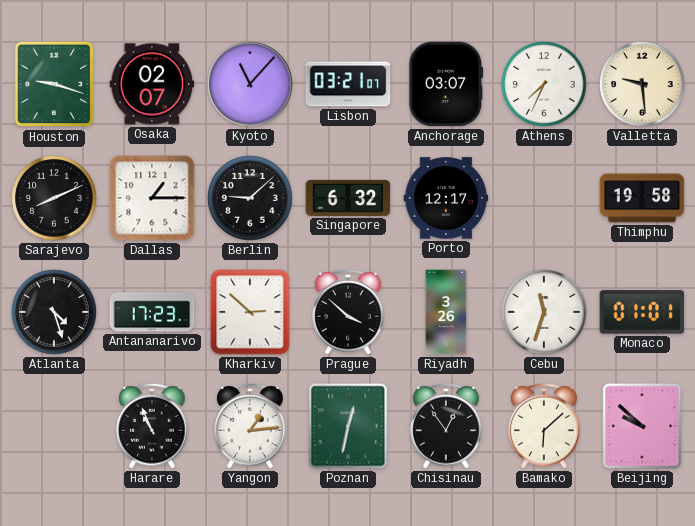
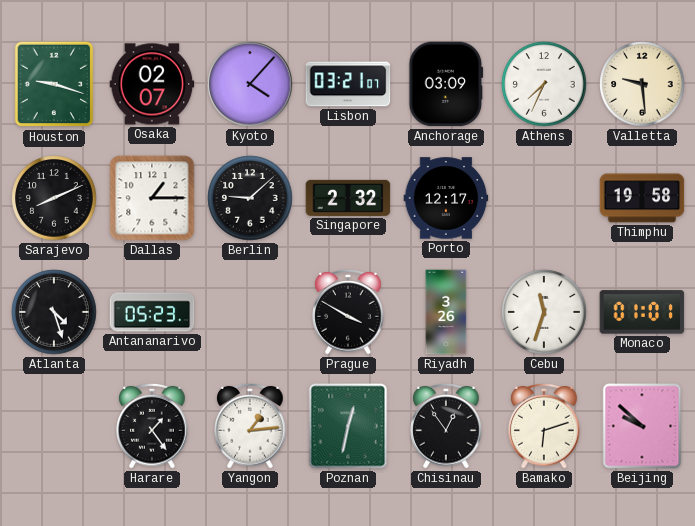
Kyoto: 11:07 -> 4:07 (250, 84)
Anchorage: 03:07 -> 03:09 (446, 84)
Singapore: 6:32 -> 2:32 (348, 198)
Antananarivo: 17:23 -> 05:23 (152, 312)
Kharkiv: 2:52 -> none (250, 312)
Prague: 3:52 -> 3:50 (348, 312)
Harare: 10:56 -> 1:24 (152, 426)
Bamako: 6:08 -> 6:12 (544, 426)
